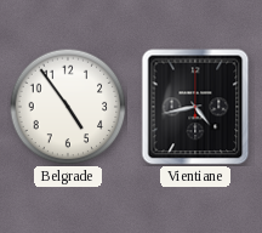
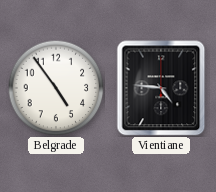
Vientiane: 4:43 -> 4:46 (161, 88)
